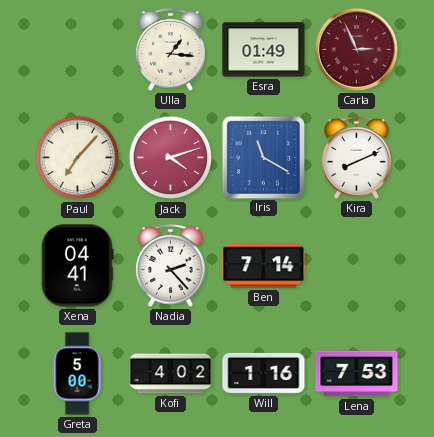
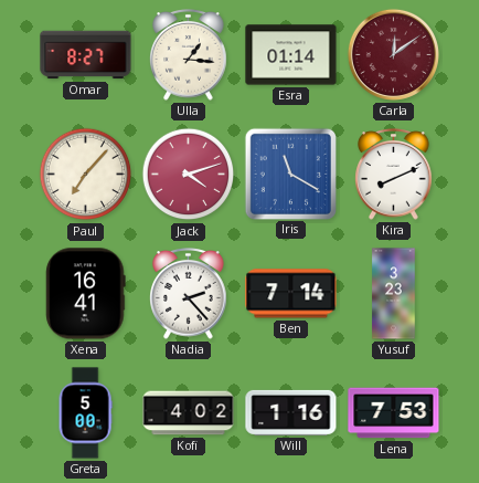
Omar: none -> 8:27 (86, 55)
Esra: 01:49 -> 01:14 (291, 55)
Carla: 2:56 -> 12:09 (393, 54)
Xena: 04:41 -> 16:41 (86, 294)
Yusuf: none -> 3:23 (394, 294)
